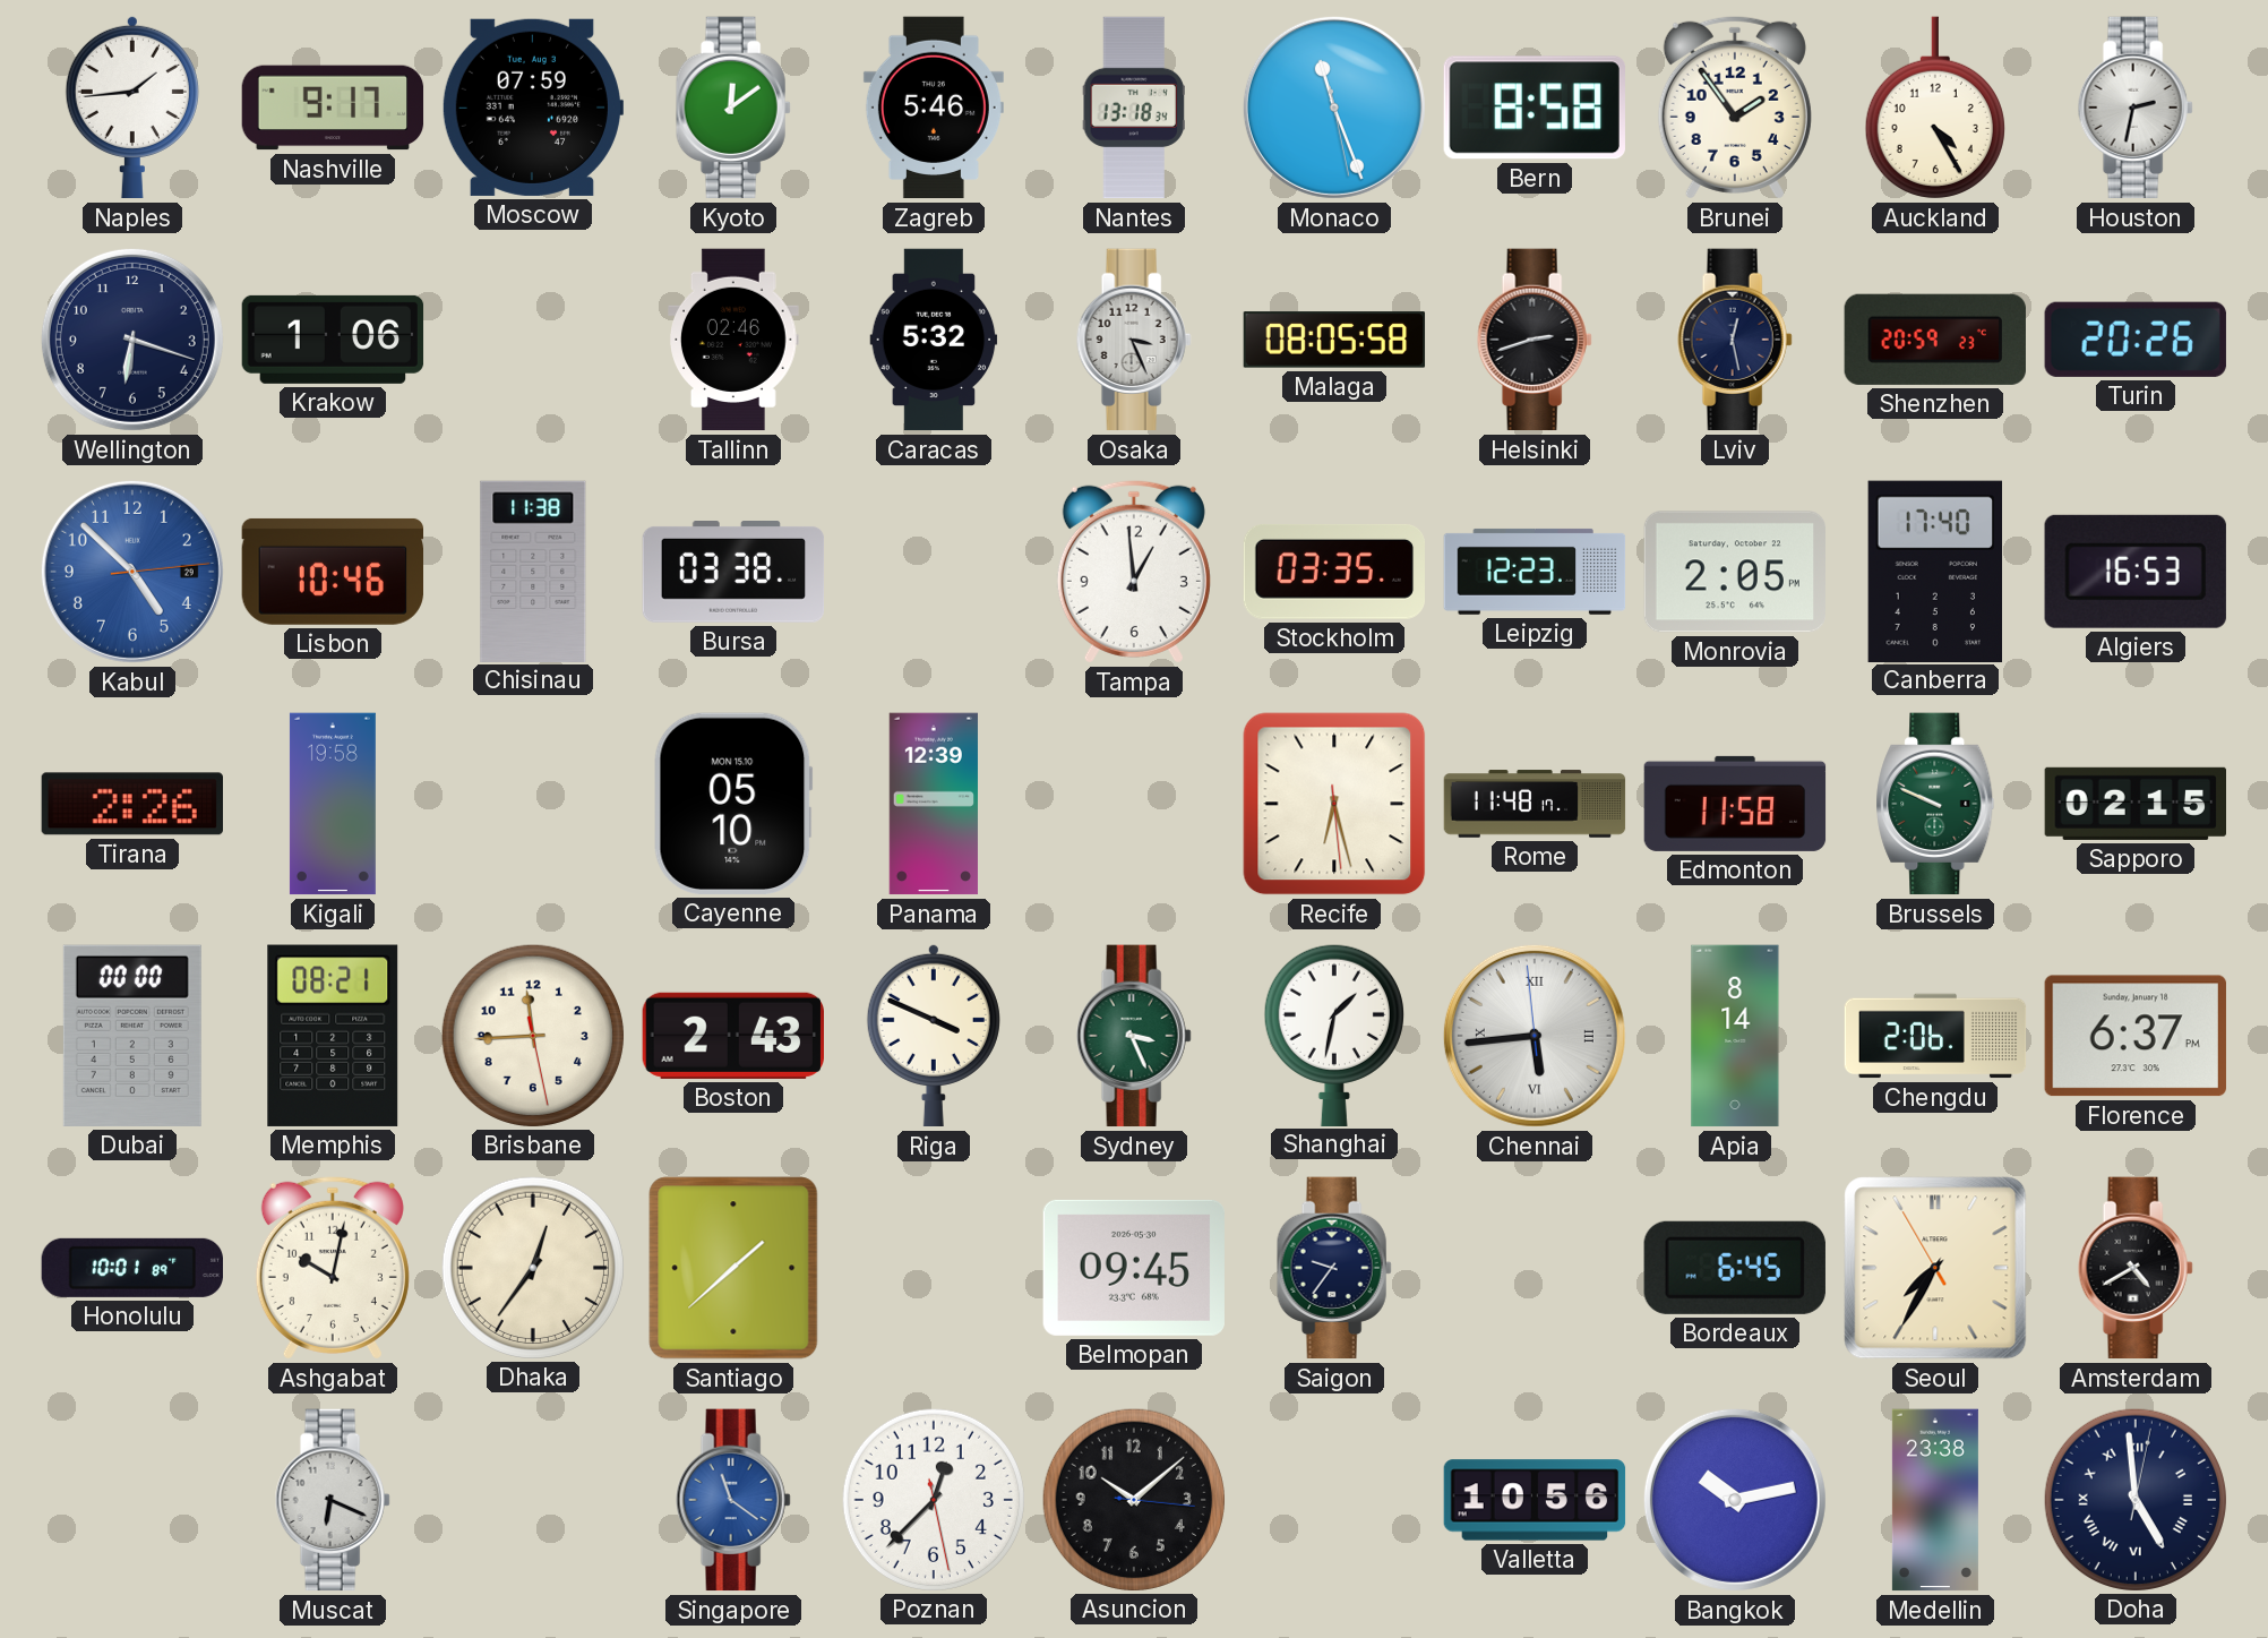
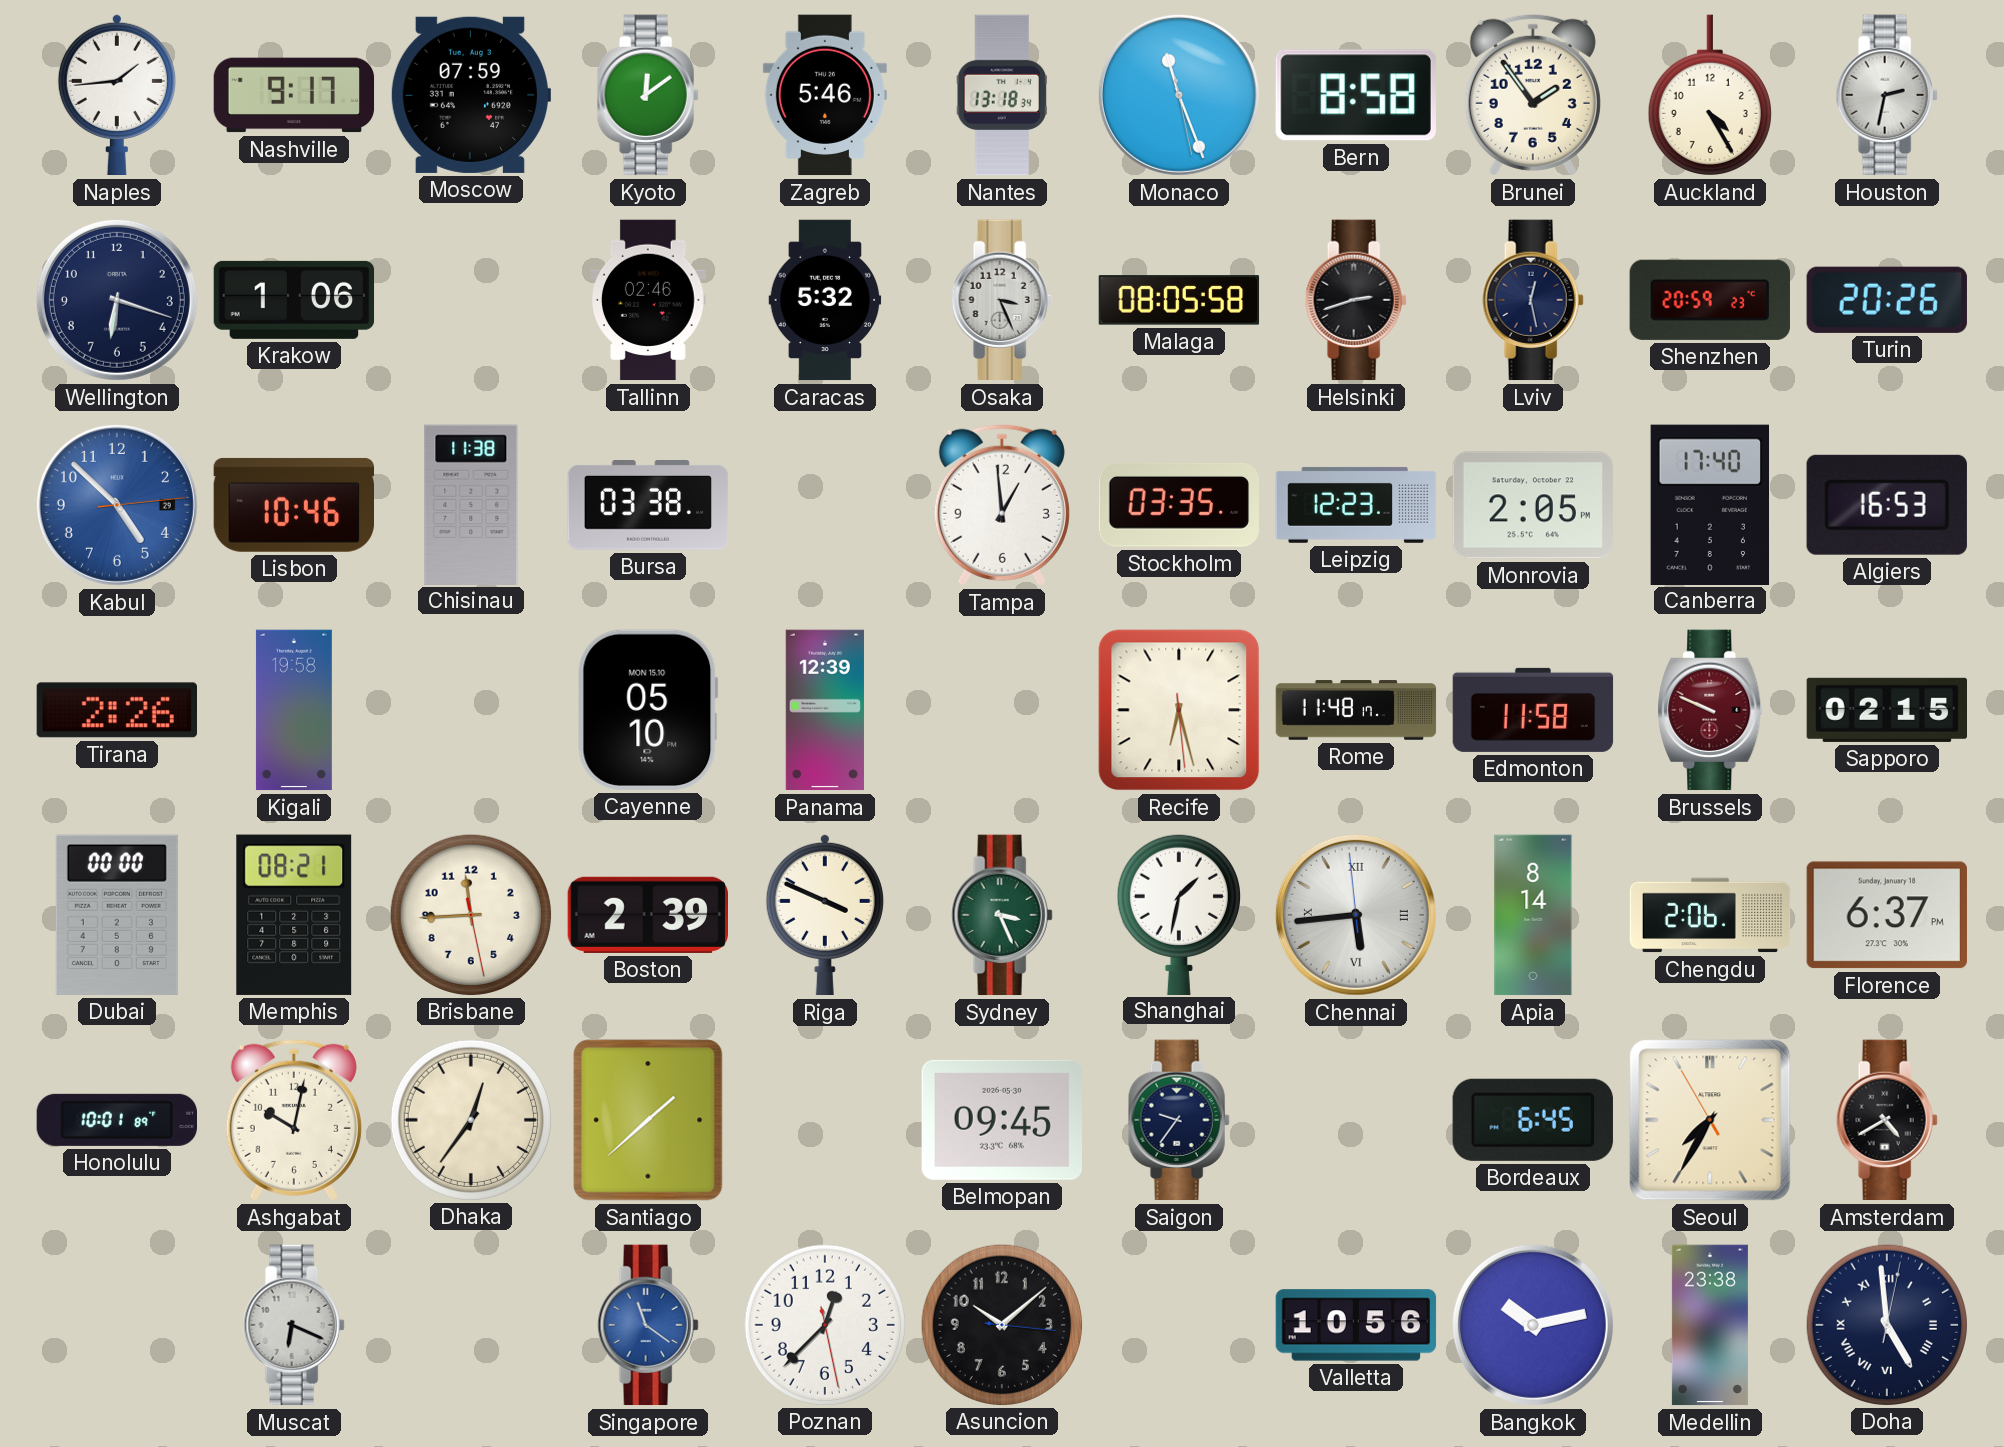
Brussels dial: green -> burgundy (1710, 710)
Boston: 2:43 -> 2:39 (647, 915)
